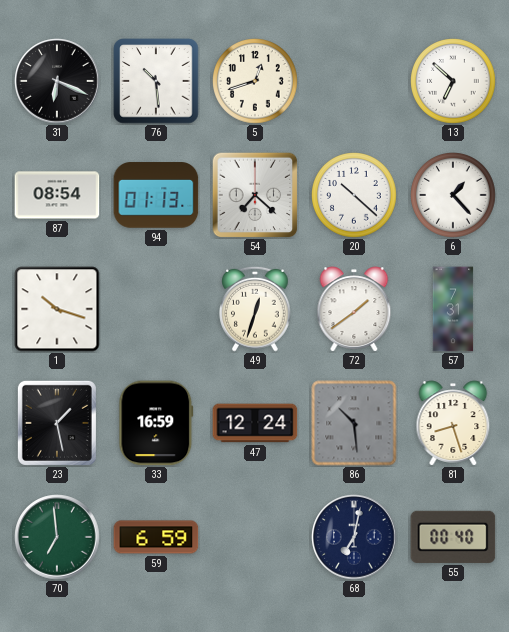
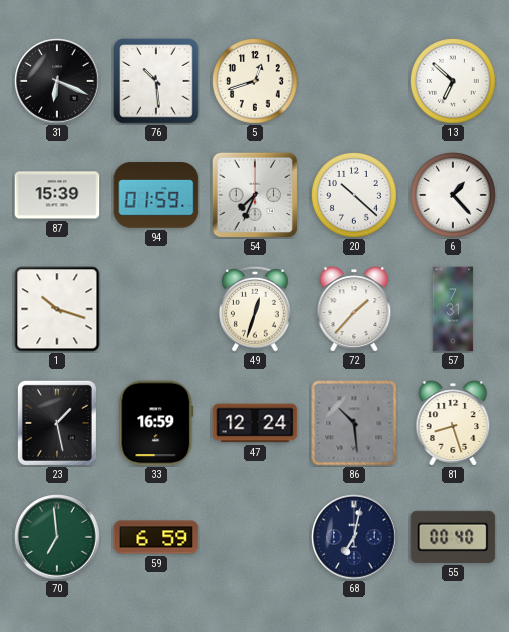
87: 08:54 -> 15:39 (57, 195)
94: 01:13 -> 01:59 (156, 195)
54: 7:22 -> 7:34 (255, 195)
72: 1:39 -> 1:37 (354, 309)
